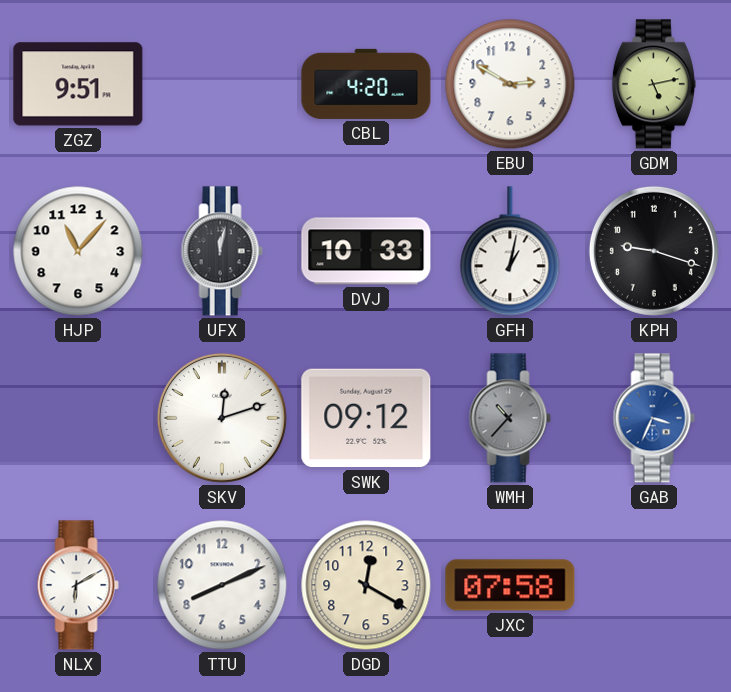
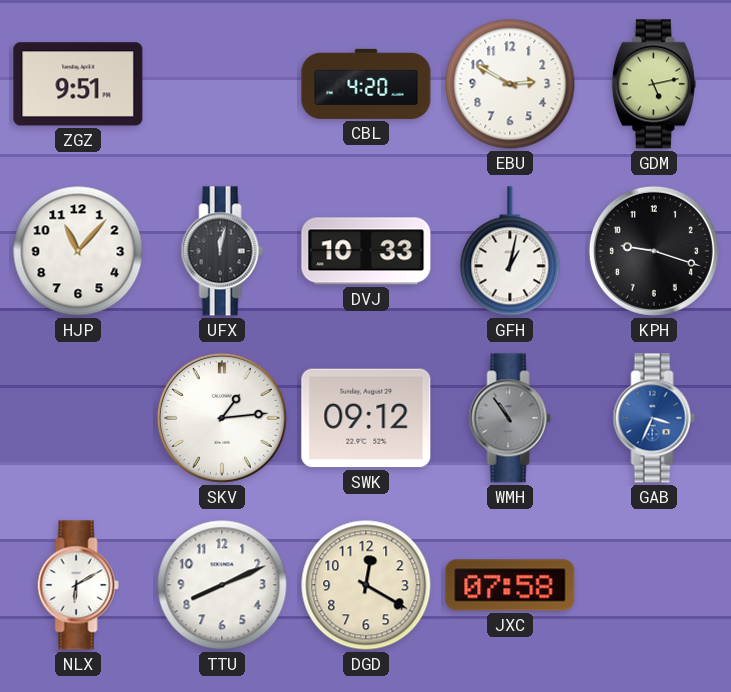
SKV: 12:12 -> 1:14 (222, 418)
WMH: 10:37 -> 10:54 (510, 418)
